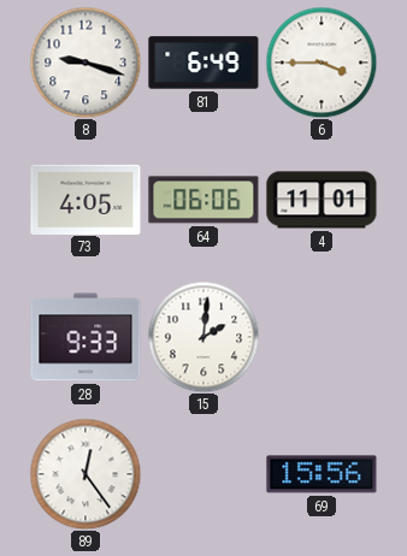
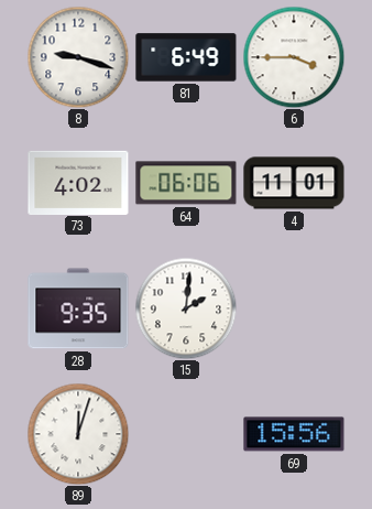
73: 4:05 -> 4:02 (78, 182)
28: 9:33 -> 9:35 (78, 308)
89: 12:24 -> 12:03 (78, 434)
